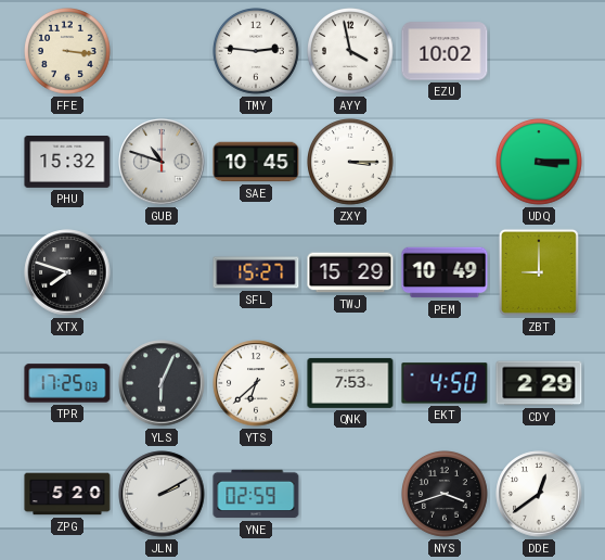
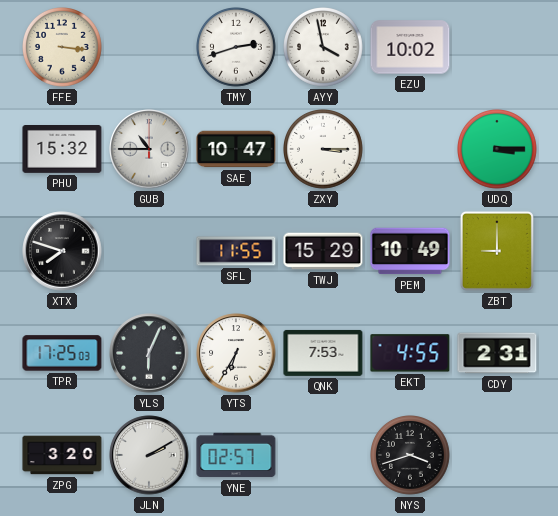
TMY: 2:46 -> 2:42 (237, 48)
GUB: 10:48 -> 10:45 (149, 149)
SAE: 10:45 -> 10:47 (236, 149)
SFL: 15:27 -> 11:55 (236, 251)
YTS: 6:38 -> 6:35 (236, 353)
EKT: 4:50 -> 4:55 (410, 353)
CDY: 2:29 -> 2:31 (497, 353)
ZPG: 5:20 -> 3:20 (62, 455)
YNE: 02:59 -> 02:57 (236, 455)
DDE: 12:39 -> none (539, 494)
